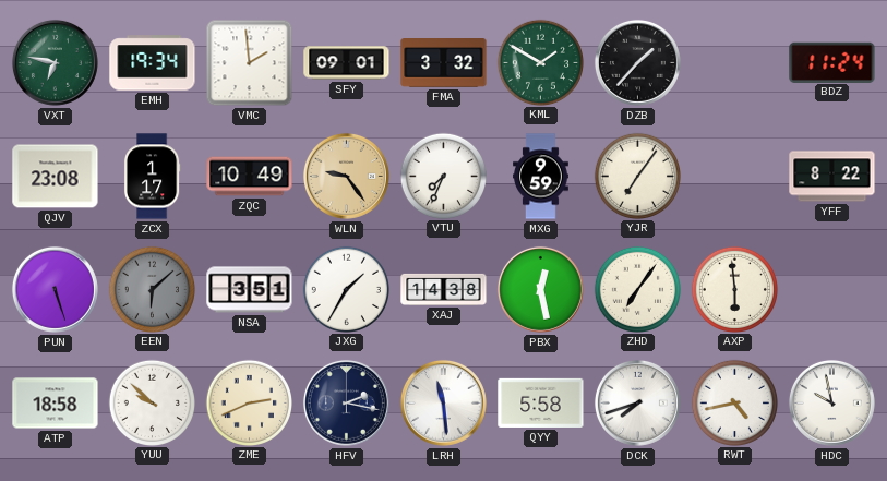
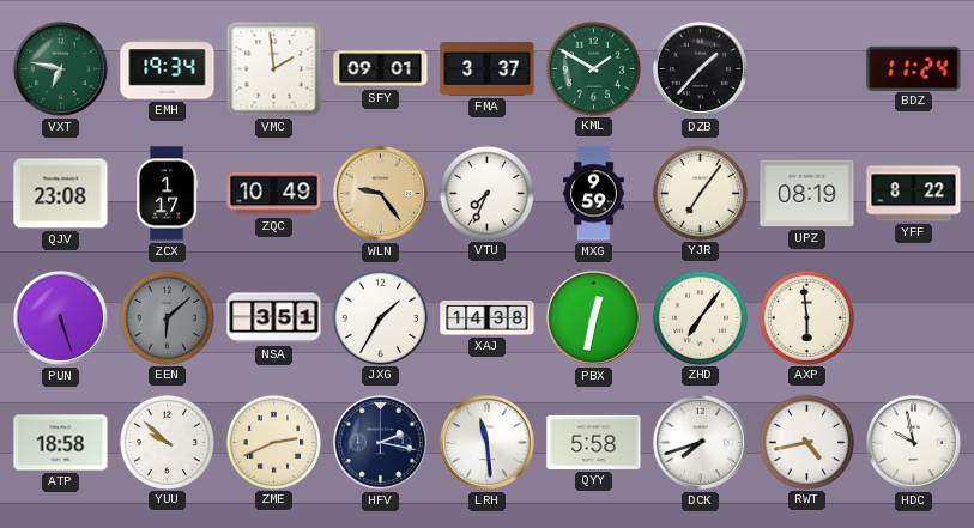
FMA: 3:32 -> 3:37 (488, 69)
UPZ: none -> 08:19 (807, 194)
PBX: 12:28 -> 12:32 (593, 317)
